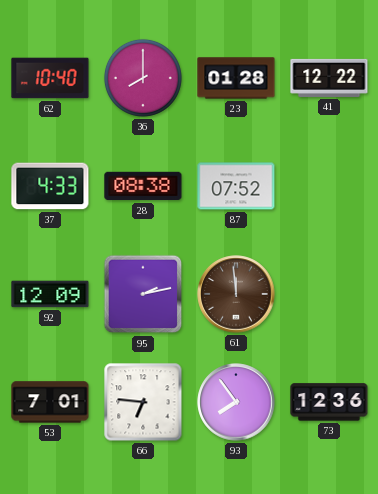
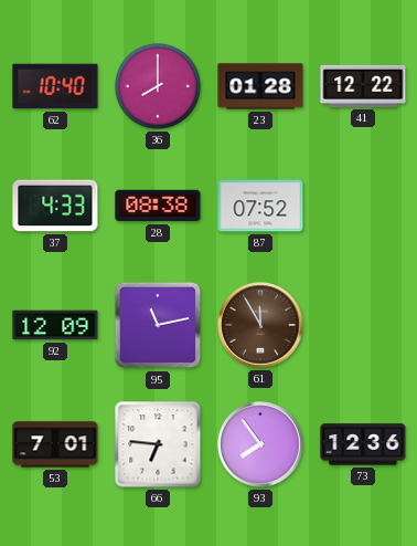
95: 2:13 -> 11:13 (158, 325)
61: 11:59 -> 11:55 (260, 325)
